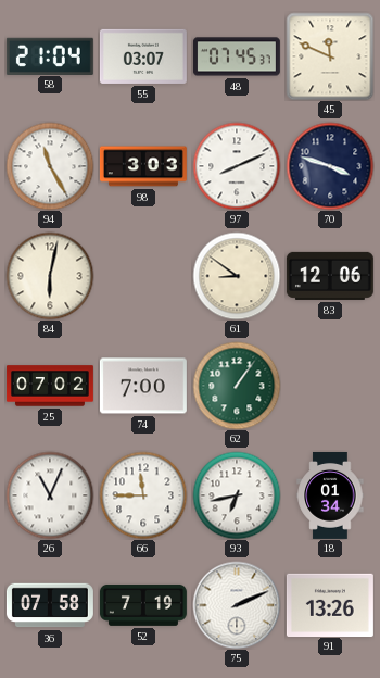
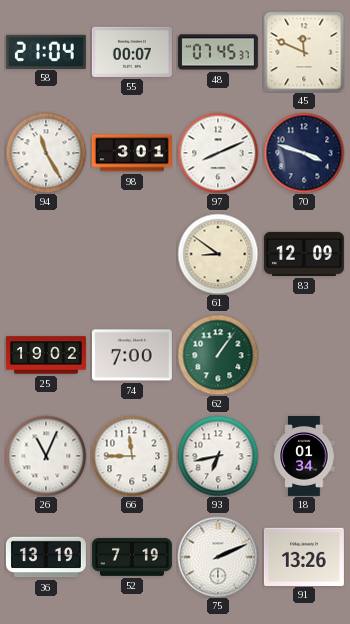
55: 03:07 -> 00:07 (132, 52)
98: 3:03 -> 3:01 (132, 153)
84: 6:02 -> none (50, 276)
83: 12:06 -> 12:09 (304, 254)
25: 07:02 -> 19:02 (46, 355)
36: 07:58 -> 13:19 (46, 557)
